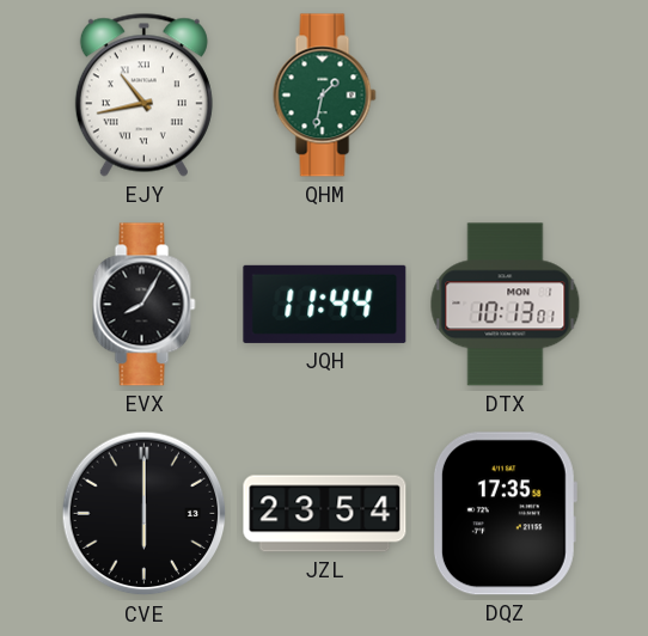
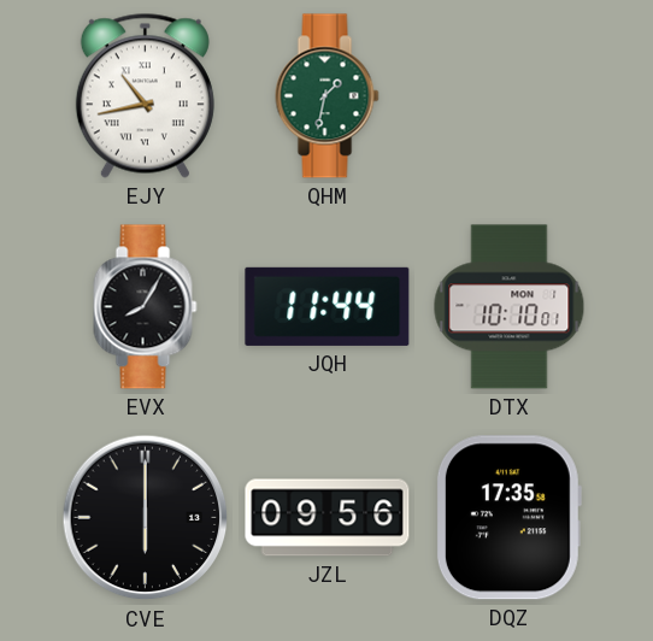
DTX: 10:13 -> 10:10 (510, 307)
JZL: 23:54 -> 09:56 (328, 518)
